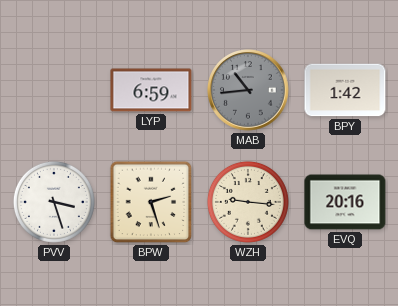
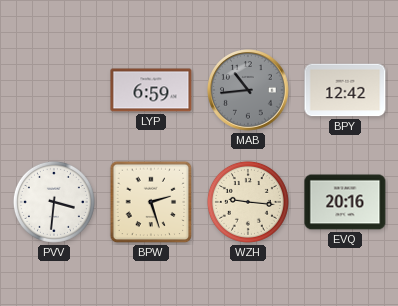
BPY: 1:42 -> 12:42 (345, 90)
PVV: 3:27 -> 3:31 (54, 202)
